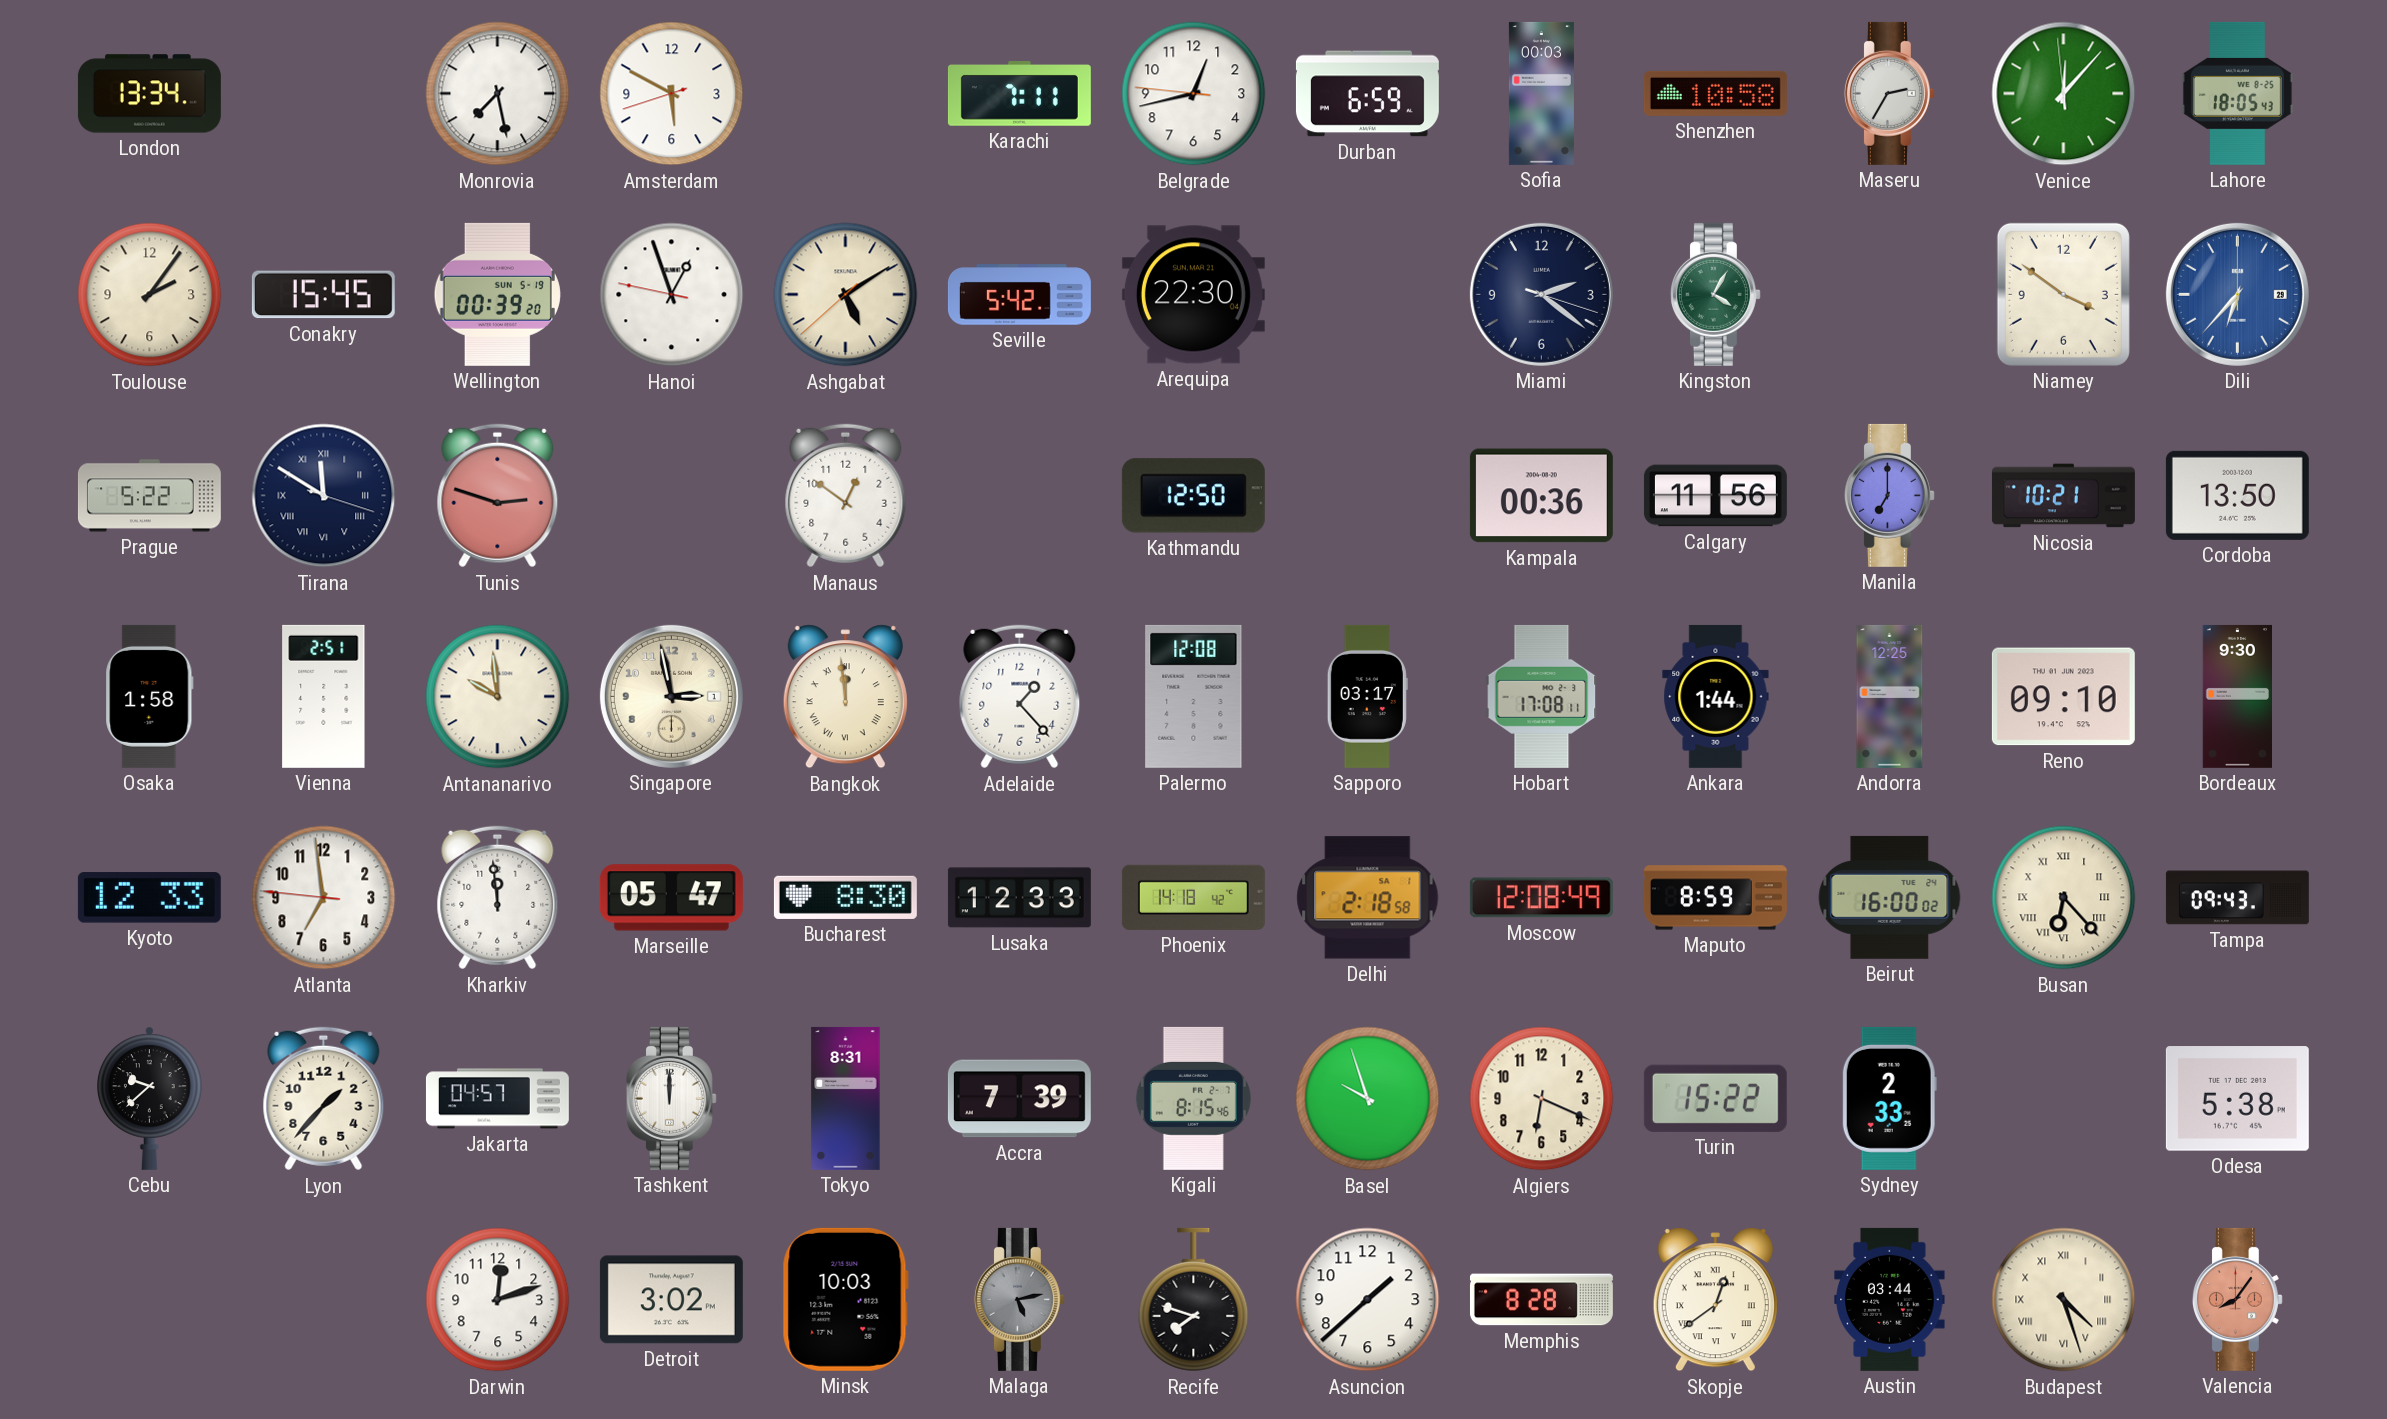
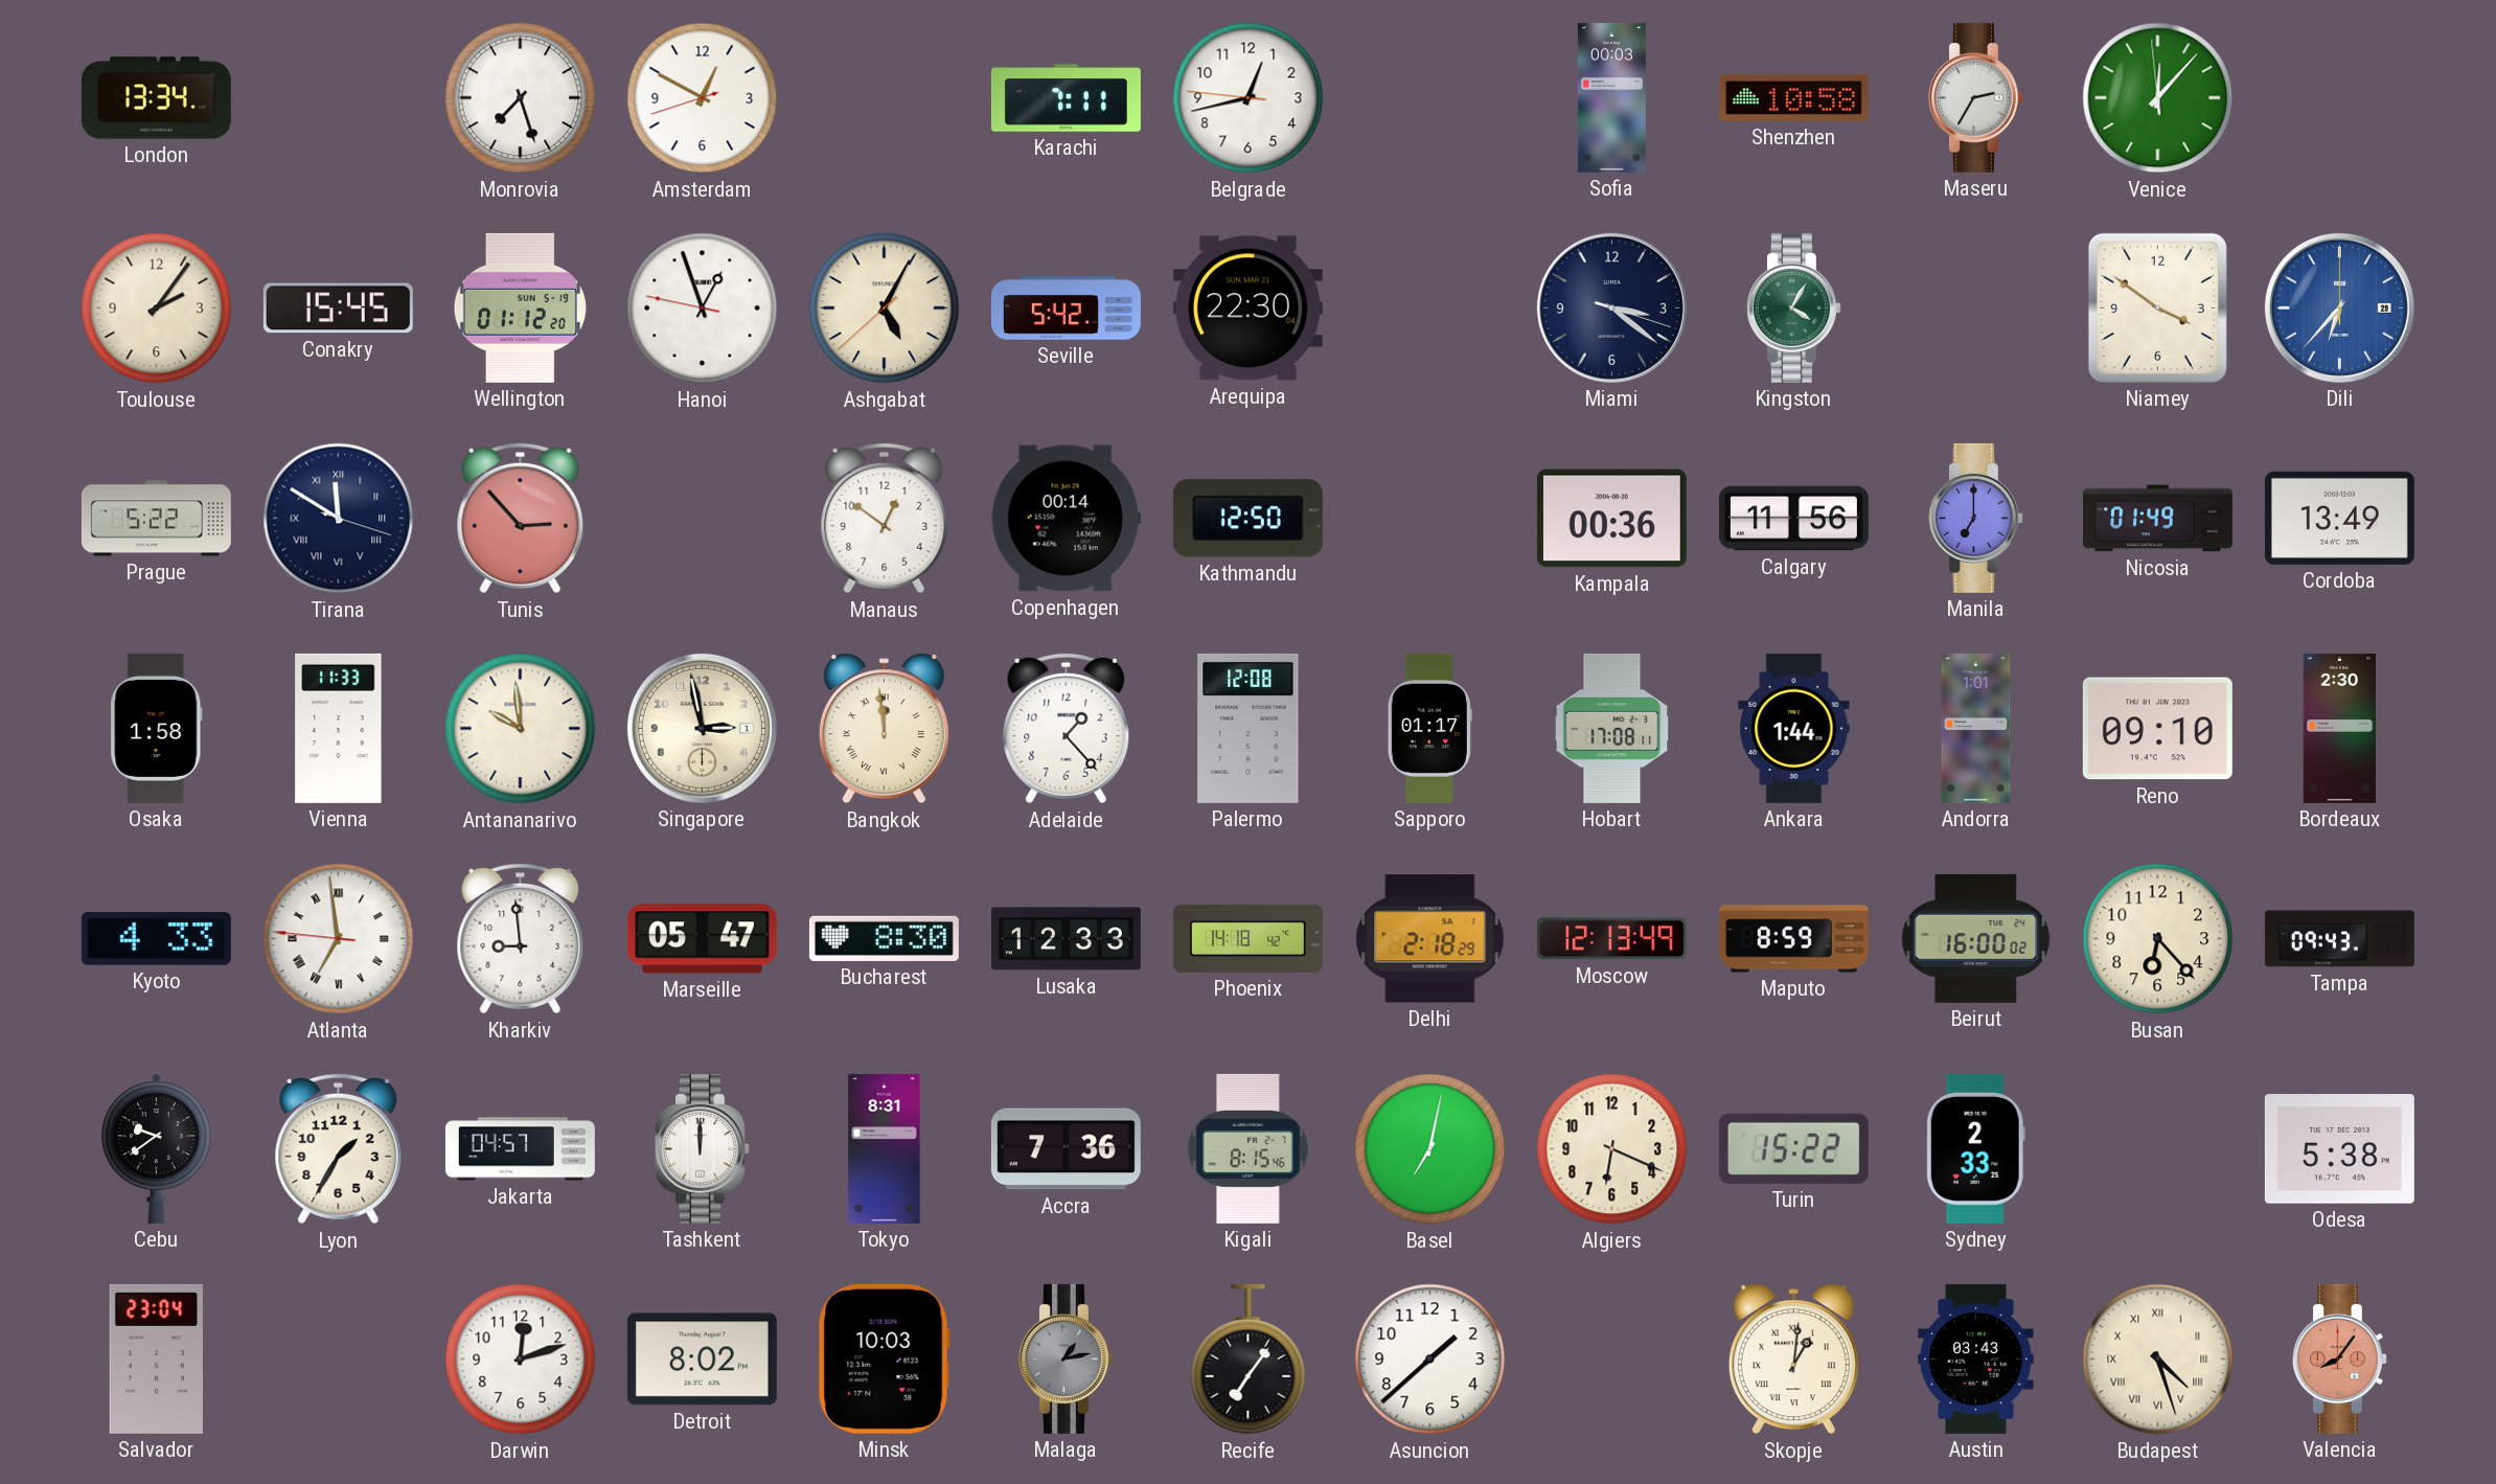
Monrovia: 7:28 -> 7:27 (521, 98)
Amsterdam: 5:49 -> 12:49 (703, 98)
Durban: 6:59 -> none (1367, 94)
Lahore: 18:05 -> none (2237, 93)
Wellington: 00:39 -> 01:12 (520, 307)
Ashgabat: 5:09 -> 5:04 (885, 309)
Miami: 2:21 -> 3:21 (1611, 307)
Tunis: 2:48 -> 2:53 (521, 519)
Copenhagen: none -> 00:14 (1066, 519)
Nicosia: 10:21 -> 01:49 (2157, 519)
Cordoba: 13:50 -> 13:49 (2339, 518)
Vienna: 2:51 -> 11:33 (339, 728)
Sapporo: 03:17 -> 01:17 (1429, 728)
Andorra: 12:25 -> 1:01 (1976, 728)
Bordeaux: 9:30 -> 2:30 (2339, 728)
Kyoto: 12:33 -> 4:33 (156, 939)
Atlanta numerals: Arabic -> Roman (339, 939)
Kharkiv: 11:59 -> 8:59 (521, 939)
Delhi: 2:18:58 -> 2:18:29 (1430, 939)
Moscow: 12:08 -> 12:13 (1611, 939)
Busan numerals: Roman -> Arabic (2158, 939)
Cebu: 9:38 -> 9:39 (157, 1148)
Lyon: 1:37 -> 1:35 (339, 1149)
Accra: 7:39 -> 7:36 (1066, 1149)
Basel: 9:57 -> 7:02 (1430, 1149)
Salvador: none -> 23:04 (156, 1359)
Detroit: 3:02 -> 8:02 (702, 1360)
Malaga: 5:13 -> 1:13 (1066, 1359)
Recife: 7:48 -> 7:06 (1249, 1360)
Memphis: 8:28 -> none (1541, 1300)
Skopje: 12:39 -> 1:01 (1793, 1360)
Austin: 03:44 -> 03:43 (1976, 1359)
